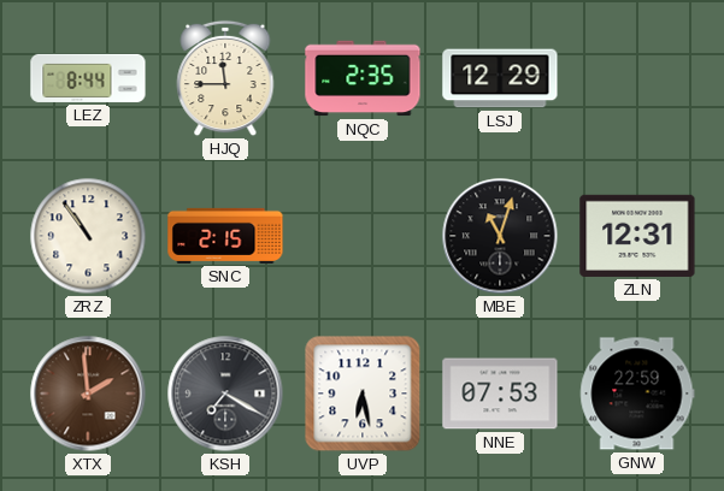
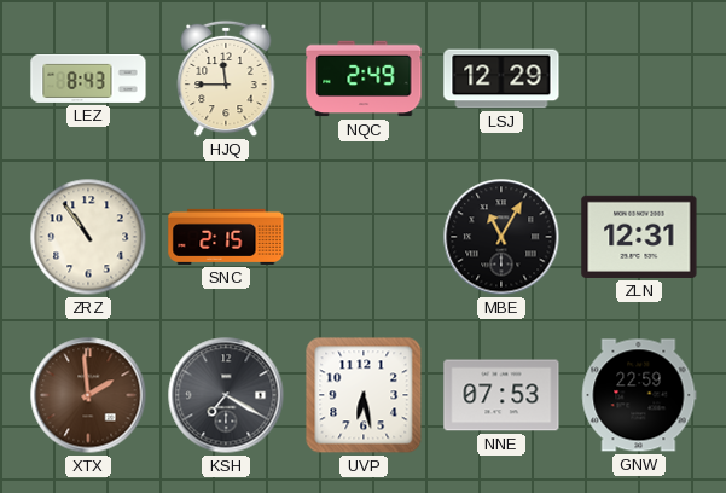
LEZ: 8:44 -> 8:43 (88, 79)
NQC: 2:35 -> 2:49 (364, 79)
MBE: 11:03 -> 11:05 (501, 237)
